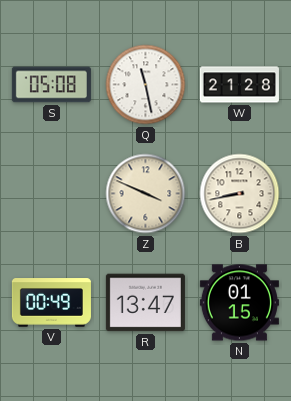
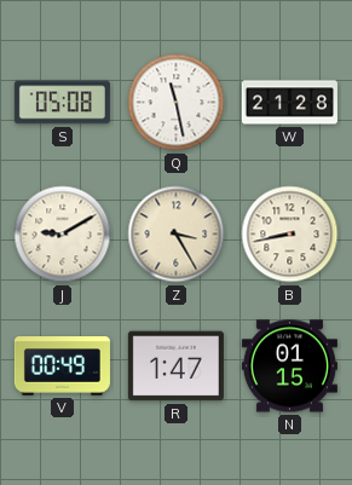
J: none -> 9:10 (63, 235)
Z: 3:49 -> 3:25 (177, 235)
R: 13:47 -> 1:47 (175, 366)
